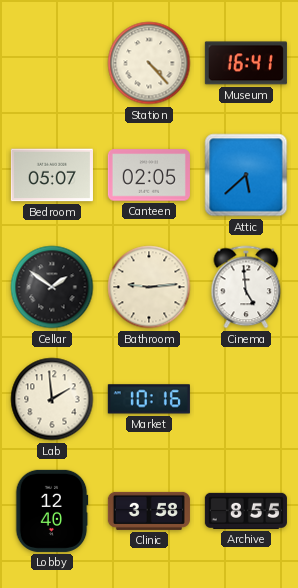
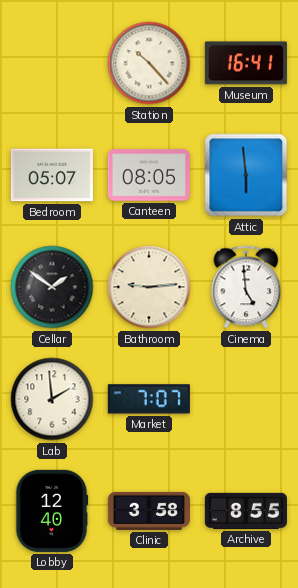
Station: 4:23 -> 10:23 (149, 63)
Canteen: 02:05 -> 08:05 (149, 175)
Attic: 5:38 -> 5:59 (246, 175)
Market: 10:16 -> 7:07 (149, 399)
